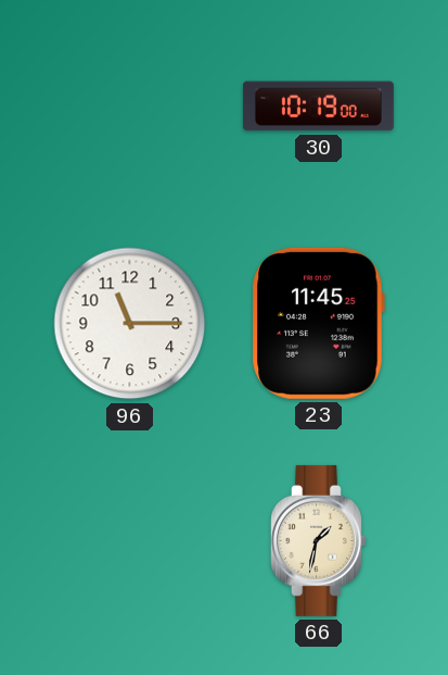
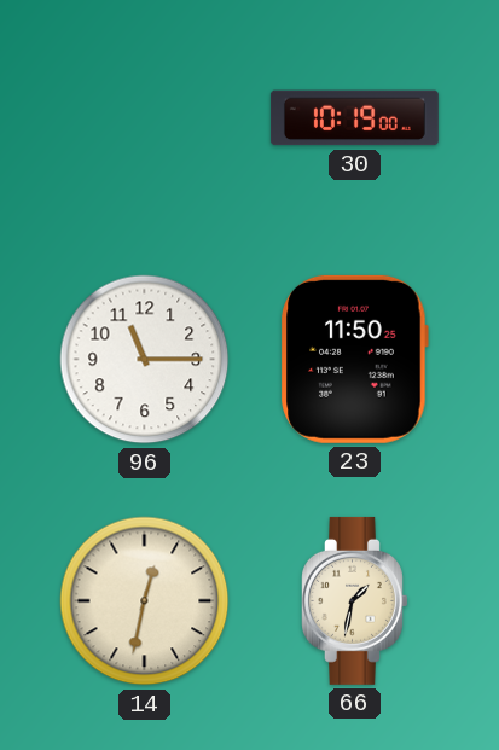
23: 11:45 -> 11:50 (354, 359)
14: none -> 12:32 (145, 601)
